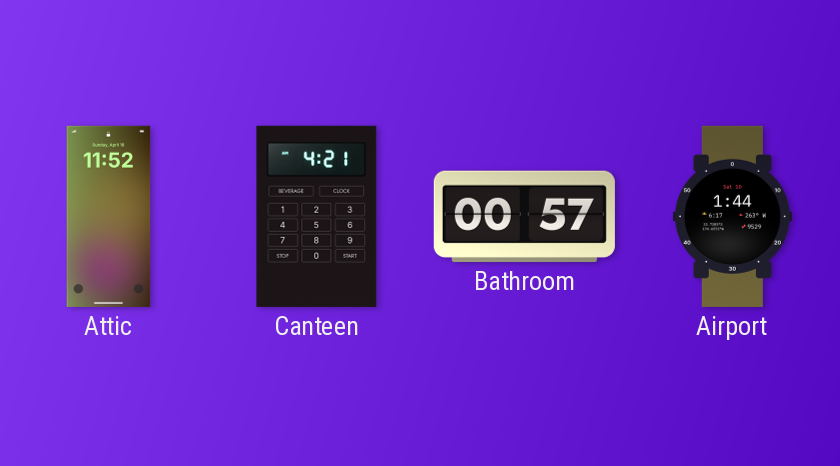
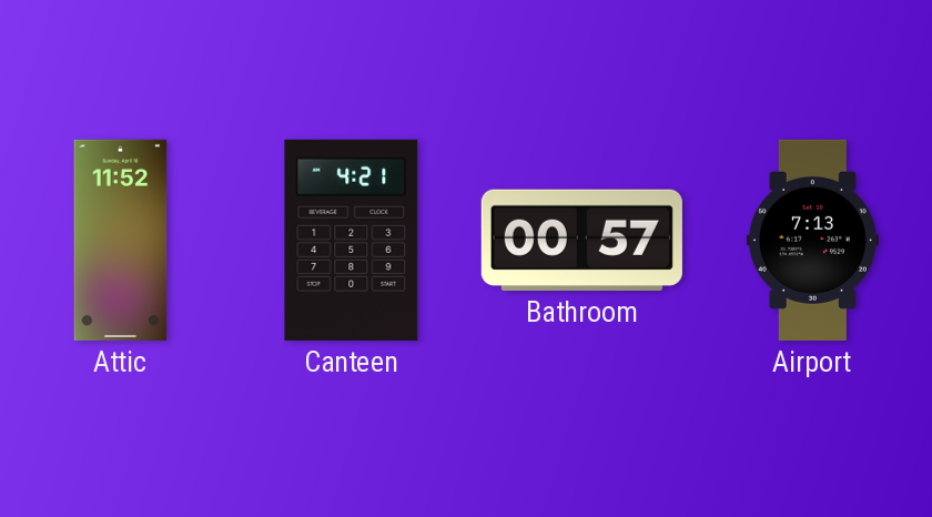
Airport: 1:44 -> 7:13 (812, 240)
